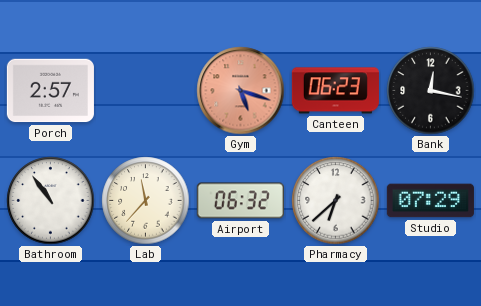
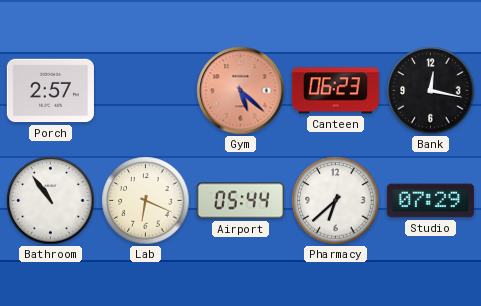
Gym: 5:18 -> 5:22 (241, 91)
Lab: 11:37 -> 6:19 (146, 201)
Airport: 06:32 -> 05:44 (240, 201)
